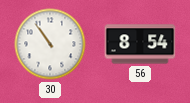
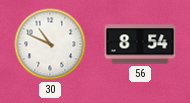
30: 10:54 -> 10:49 (50, 44)
